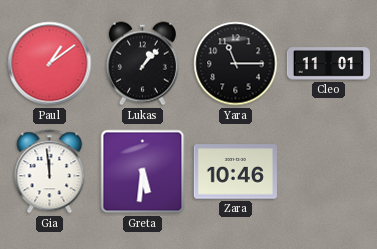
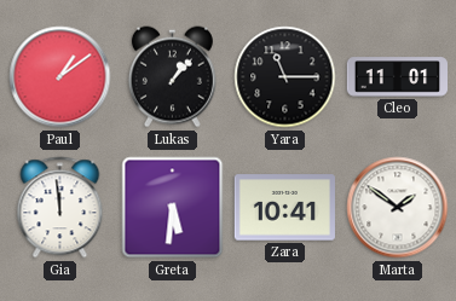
Zara: 10:46 -> 10:41 (284, 208)
Marta: none -> 1:51 (398, 208)
